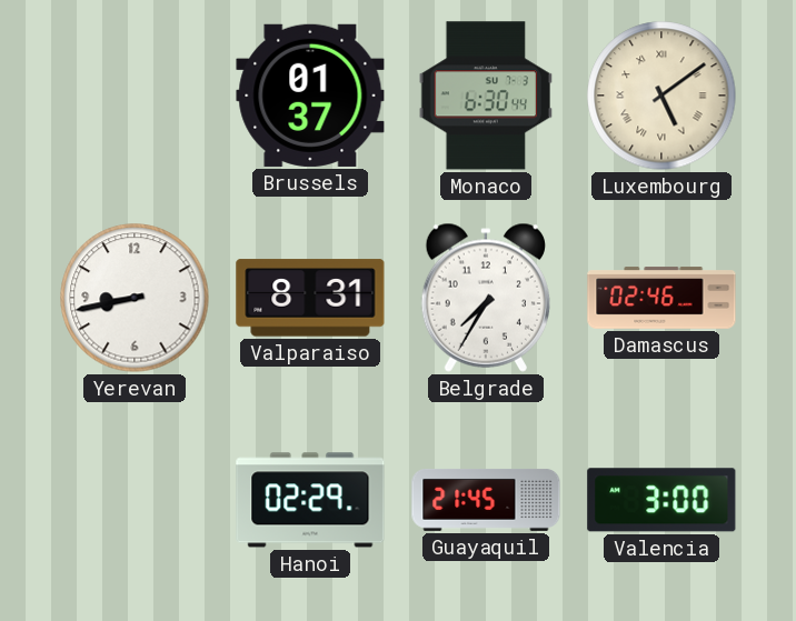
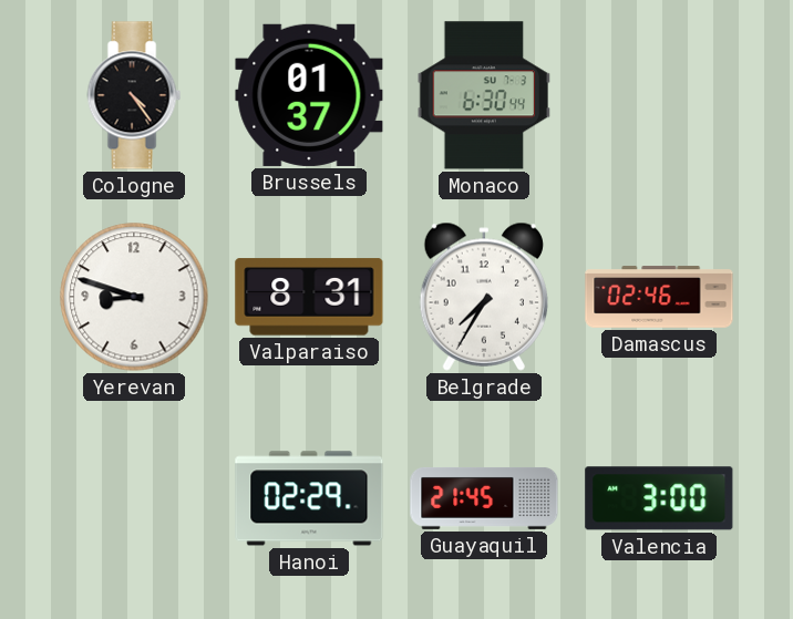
Cologne: none -> 4:24 (134, 95)
Luxembourg: 5:09 -> none (661, 96)
Yerevan: 8:43 -> 8:48 (134, 297)
